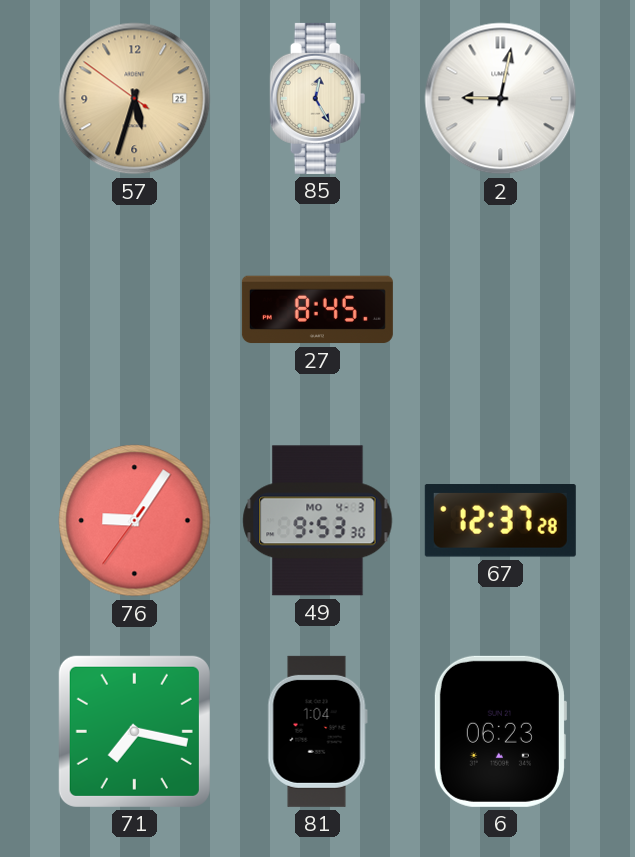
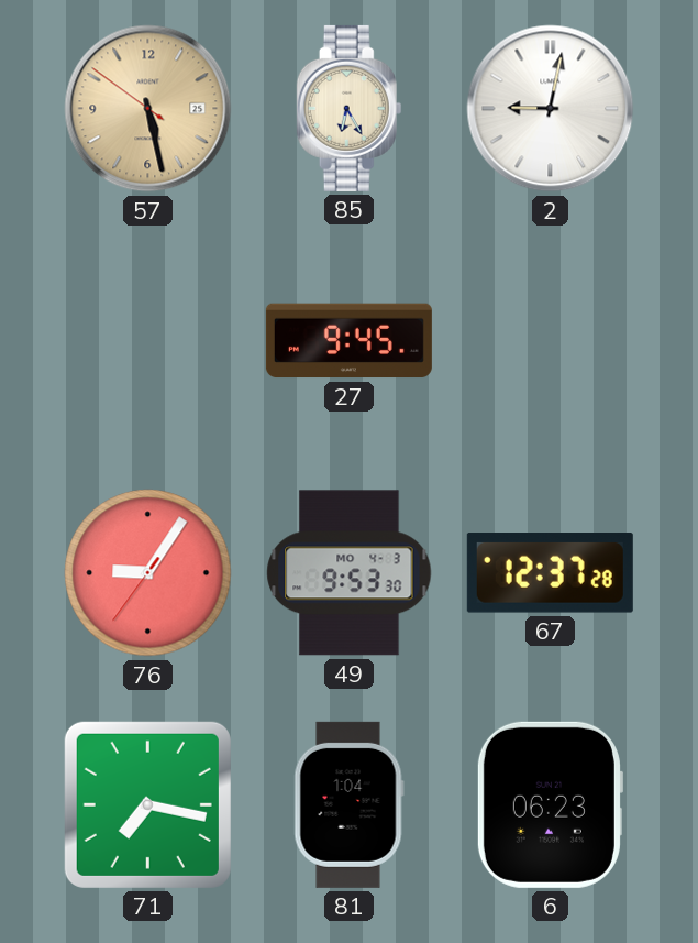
57: 5:32 -> 5:27 (148, 109)
85: 12:25 -> 6:25 (350, 108)
27: 8:45 -> 9:45 (348, 341)
